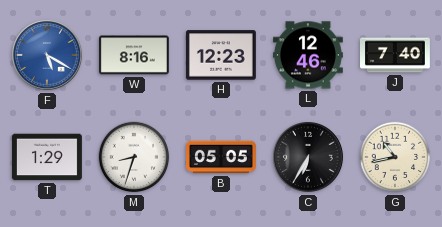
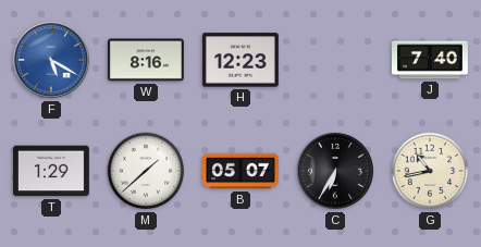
L: 12:46 -> none (308, 55)
M: 8:33 -> 1:38 (146, 171)
B: 05:05 -> 05:07 (242, 171)
